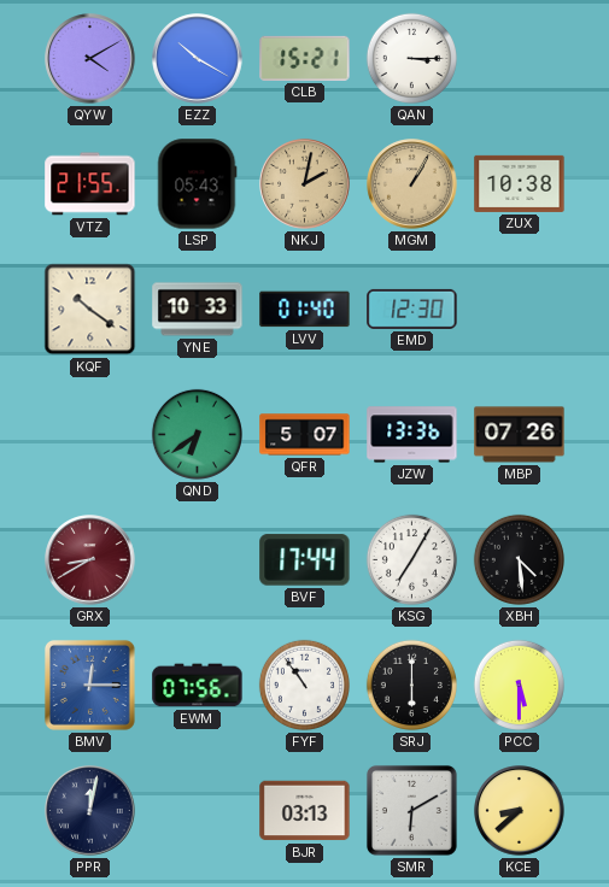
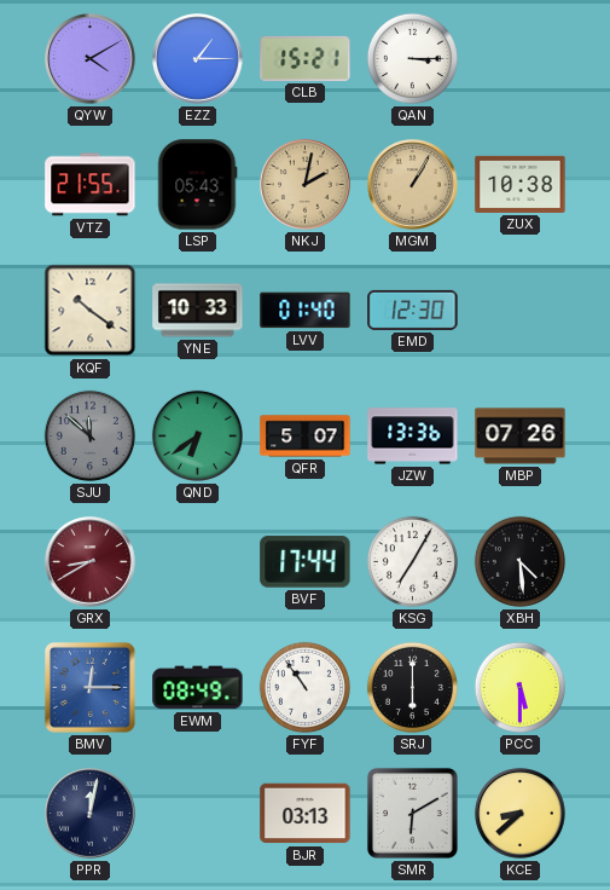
EZZ: 10:20 -> 1:15 (198, 59)
SJU: none -> 11:52 (89, 435)
EWM: 07:56 -> 08:49 (198, 688)
